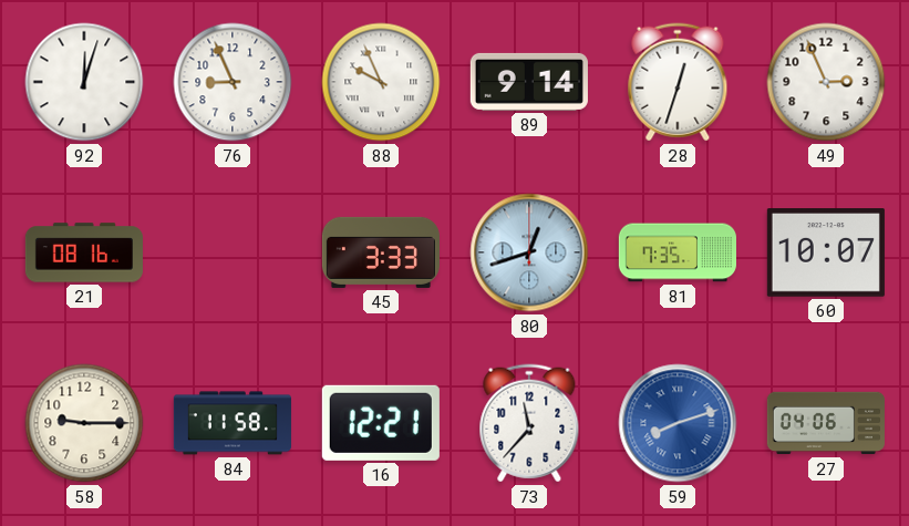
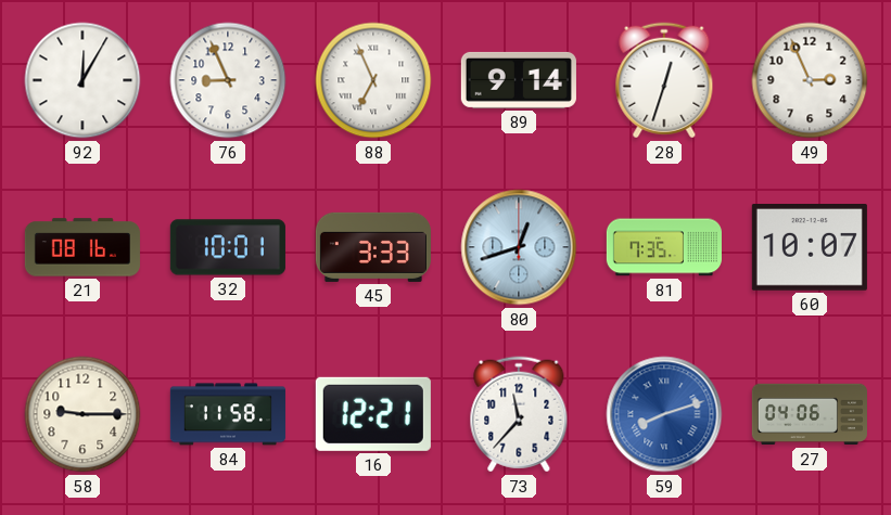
92: 12:03 -> 12:05 (82, 80)
88: 9:56 -> 6:56 (373, 80)
32: none -> 10:01 (228, 247)
